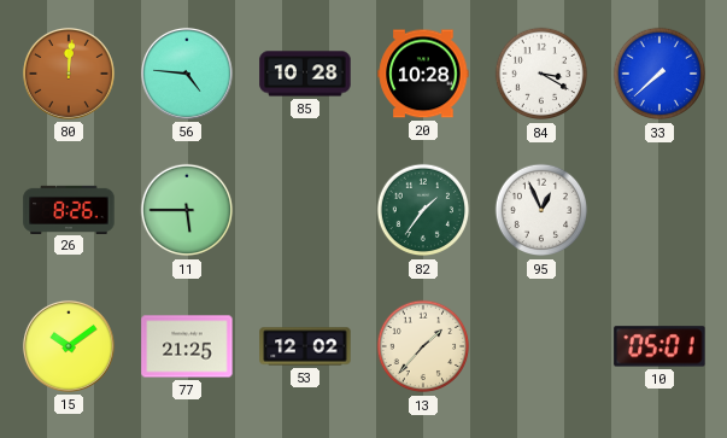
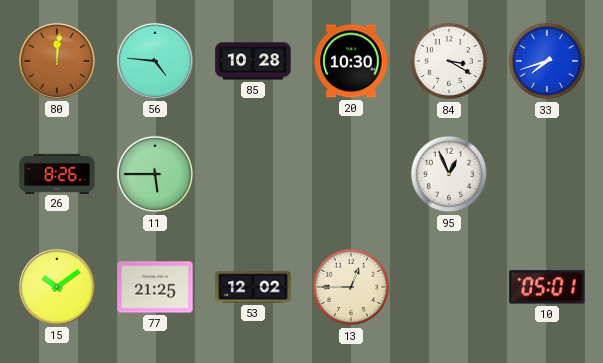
20: 10:28 -> 10:30 (351, 61)
33: 7:38 -> 7:42 (547, 61)
82: 1:36 -> none (423, 210)
13: 1:37 -> 12:45 (351, 287)
